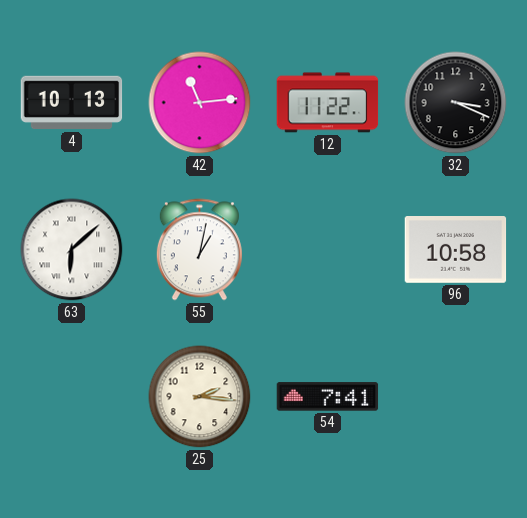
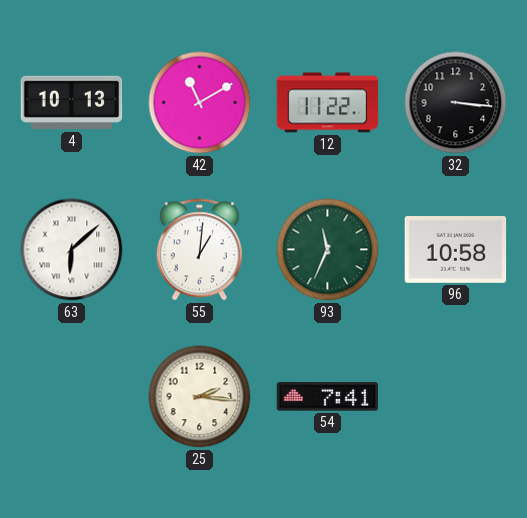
42: 11:14 -> 11:10 (200, 103)
32: 3:19 -> 3:16 (456, 103)
55: 1:02 -> 1:01 (199, 250)
93: none -> 11:34 (328, 250)
